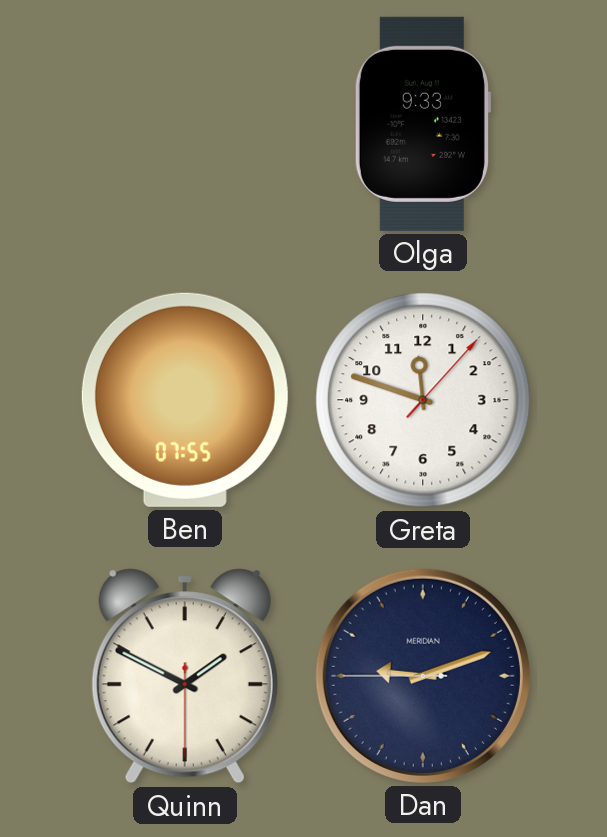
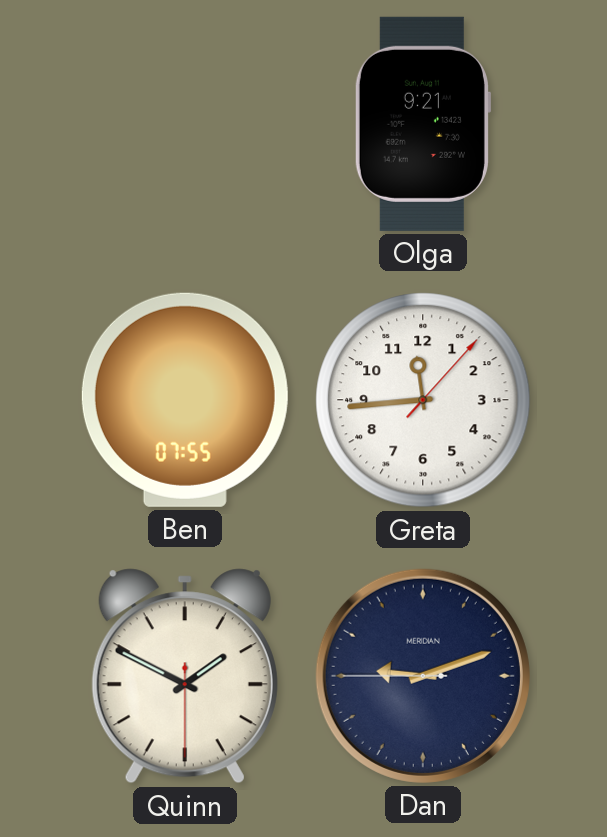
Olga: 9:33 -> 9:21 (422, 124)
Greta: 11:48 -> 11:44 (423, 400)
